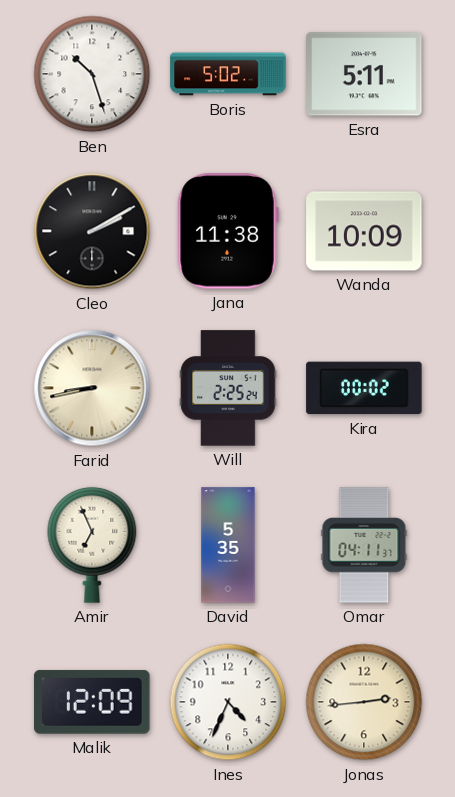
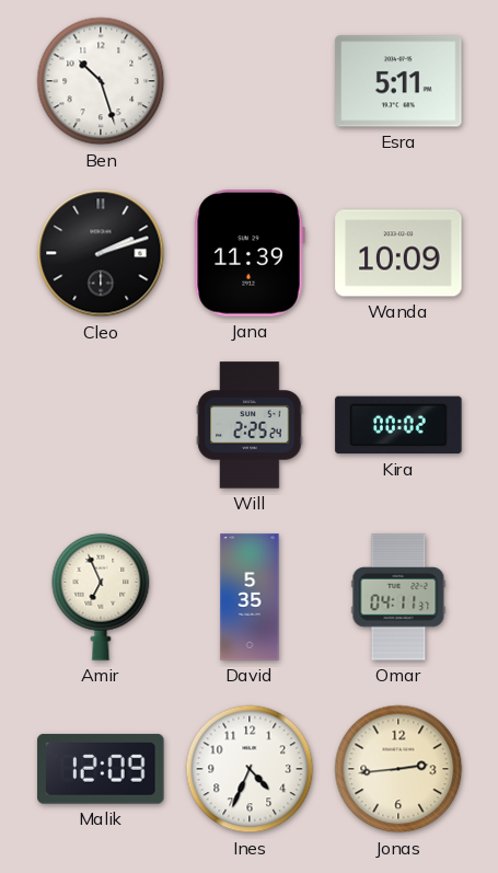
Boris: 5:02 -> none (228, 74)
Cleo: 2:10 -> 2:12 (101, 253)
Jana: 11:38 -> 11:39 (250, 253)
Farid: 8:43 -> none (92, 388)
